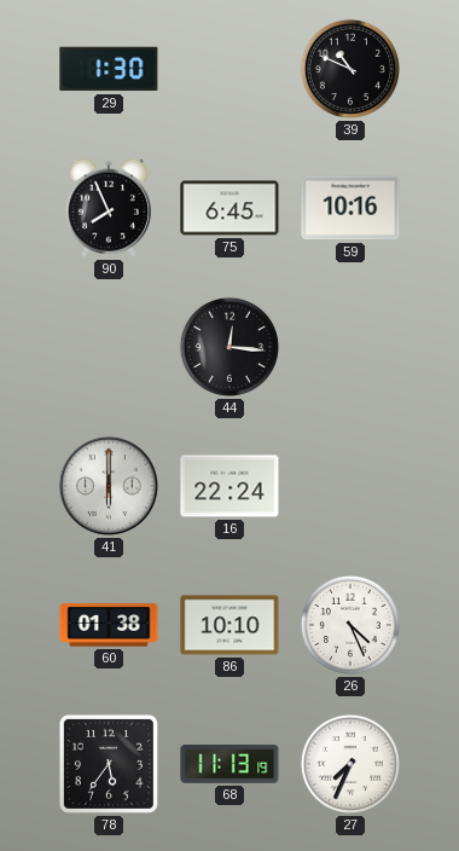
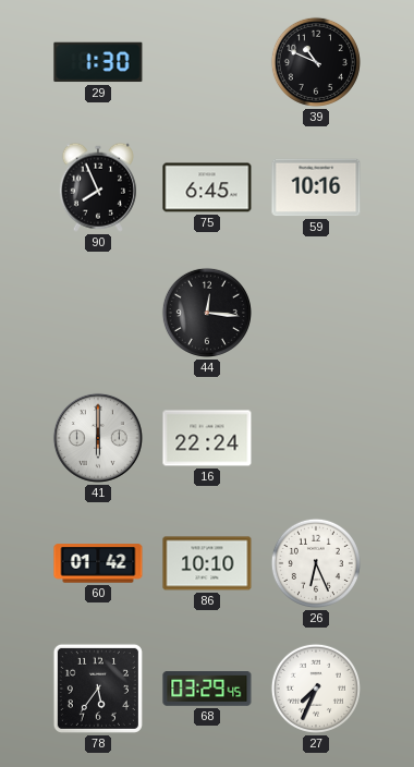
60: 01:38 -> 01:42 (98, 563)
26: 4:26 -> 6:26 (316, 563)
68: 11:13 -> 03:29 (207, 690)
